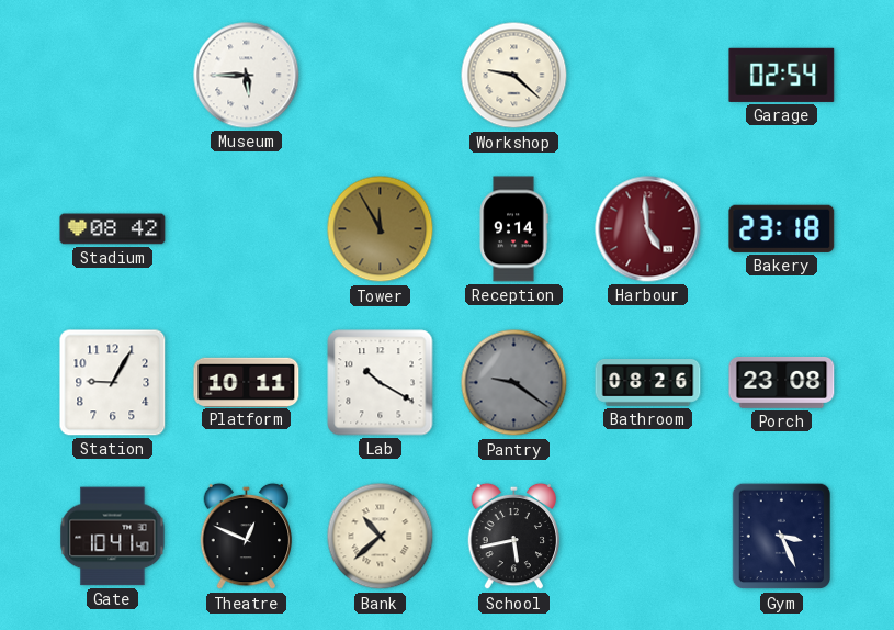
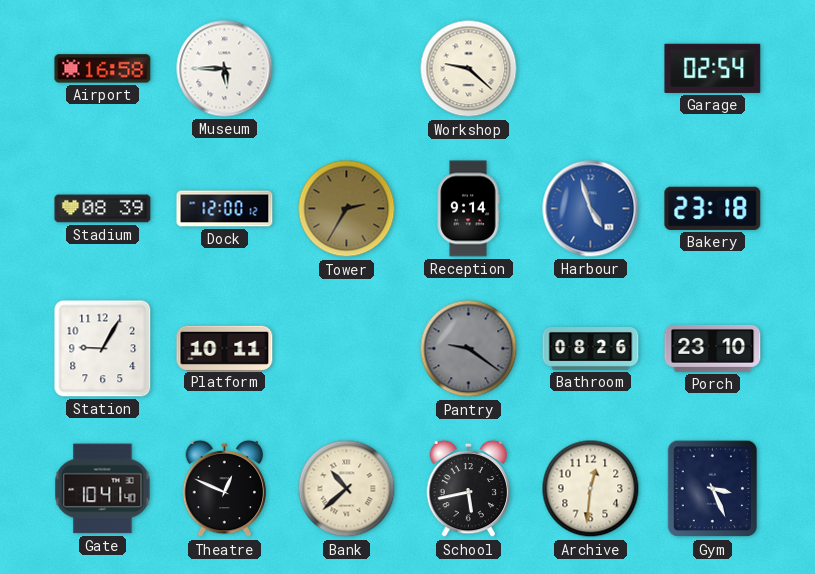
Airport: none -> 16:58 (103, 69)
Stadium: 08:42 -> 08:39 (103, 209)
Dock: none -> 12:00 (225, 209)
Tower: 11:55 -> 2:35 (347, 209)
Harbour: 4:59 -> 4:57 (591, 209)
Harbour dial: burgundy -> blue (591, 209)
Lab: 10:20 -> none (381, 383)
Porch: 23:08 -> 23:10 (713, 348)
Archive: none -> 12:31 (591, 489)
